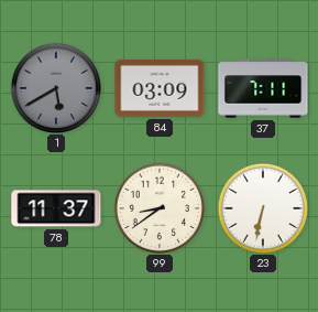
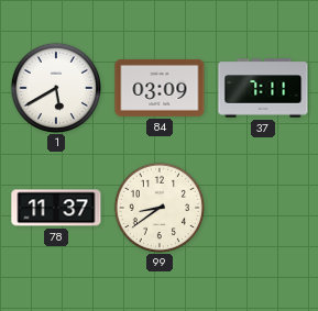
1 dial: grey -> white (55, 87)
23: 6:32 -> none (262, 207)
